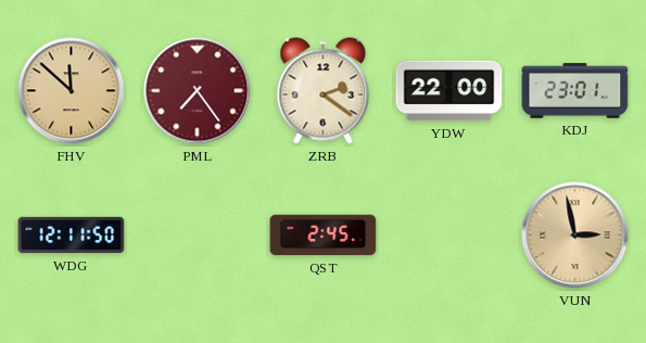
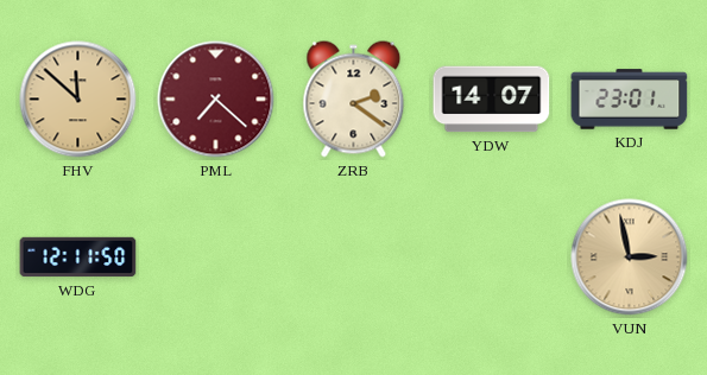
PML: 7:24 -> 7:22 (216, 100)
YDW: 22:00 -> 14:07 (492, 100)
QST: 2:45 -> none (324, 236)
